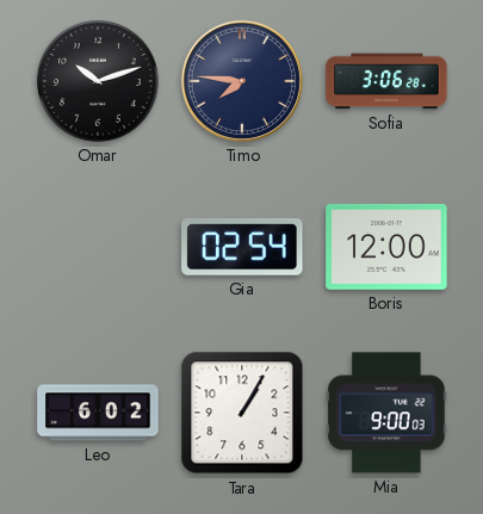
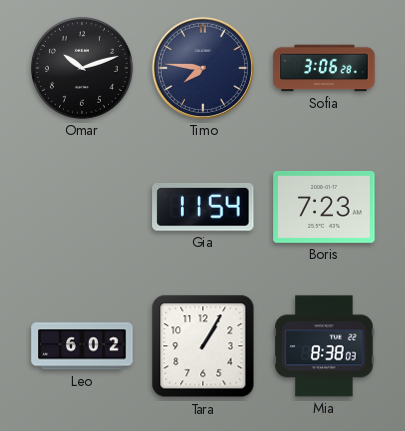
Gia: 02:54 -> 11:54 (203, 207)
Boris: 12:00 -> 7:23 (324, 207)
Mia: 9:00 -> 8:38 (324, 346)
